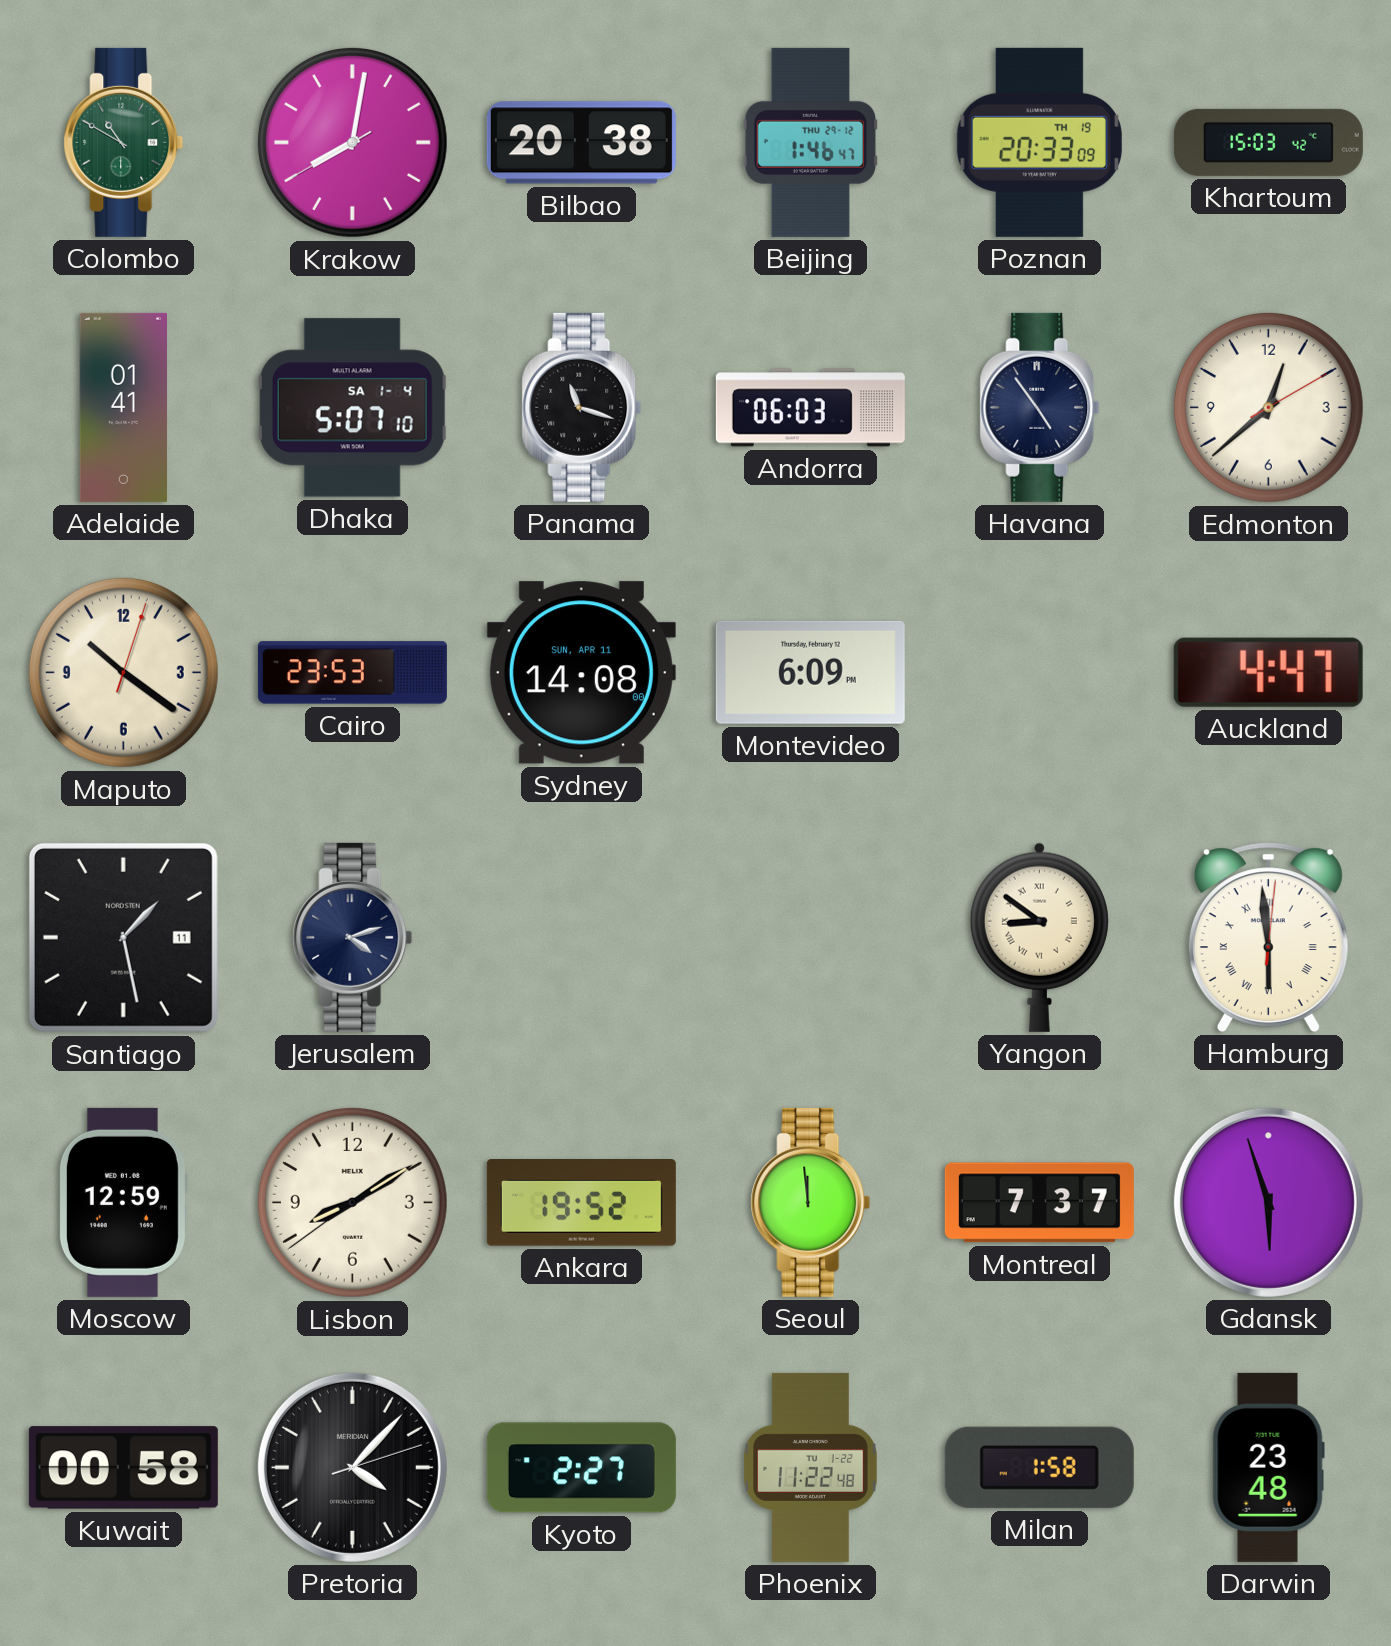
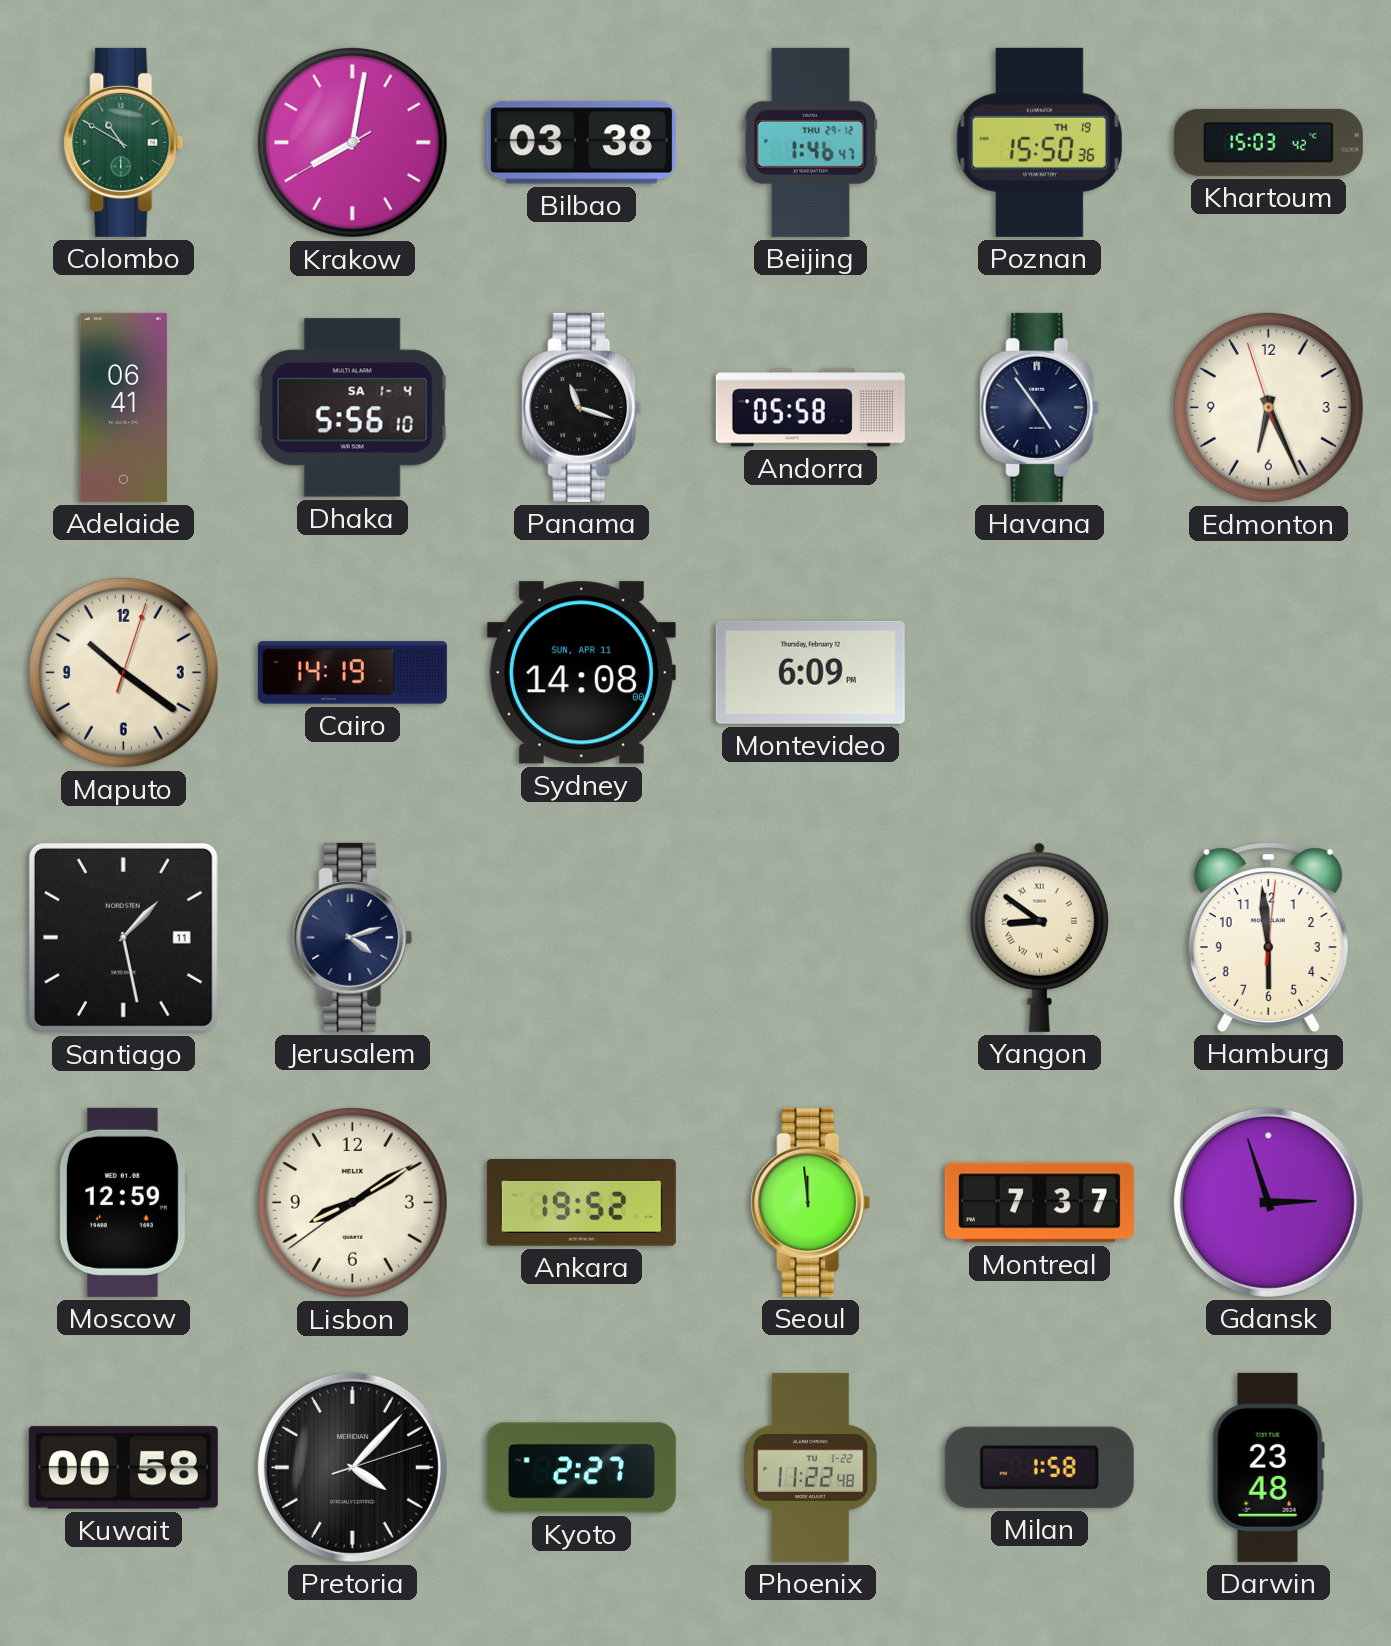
Bilbao: 20:38 -> 03:38 (581, 143)
Poznan: 20:33 -> 15:50 (1039, 142)
Adelaide: 01:41 -> 06:41 (124, 407)
Dhaka: 5:07 -> 5:56 (353, 408)
Andorra: 06:03 -> 05:58 (810, 408)
Edmonton: 12:38 -> 6:25 (1268, 407)
Cairo: 23:53 -> 14:19 (352, 673)
Auckland: 4:47 -> none (1268, 672)
Hamburg numerals: Roman -> Arabic (1268, 937)
Gdansk: 5:57 -> 2:57 (1268, 1202)
